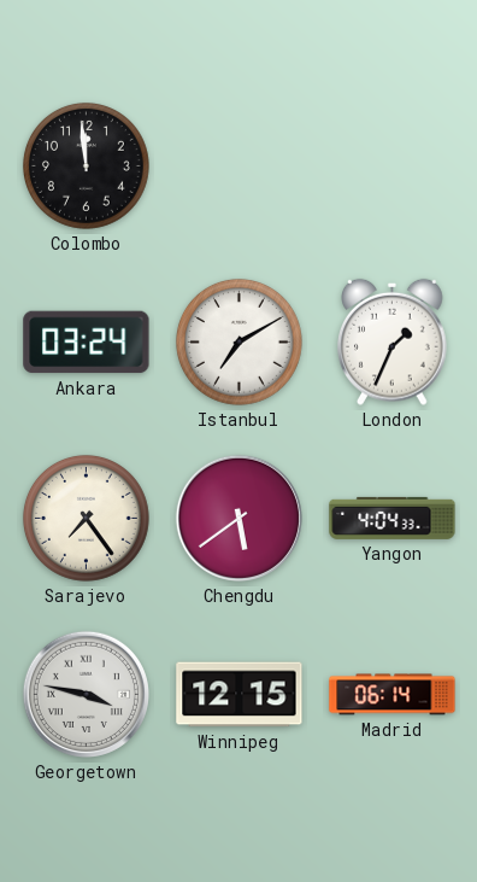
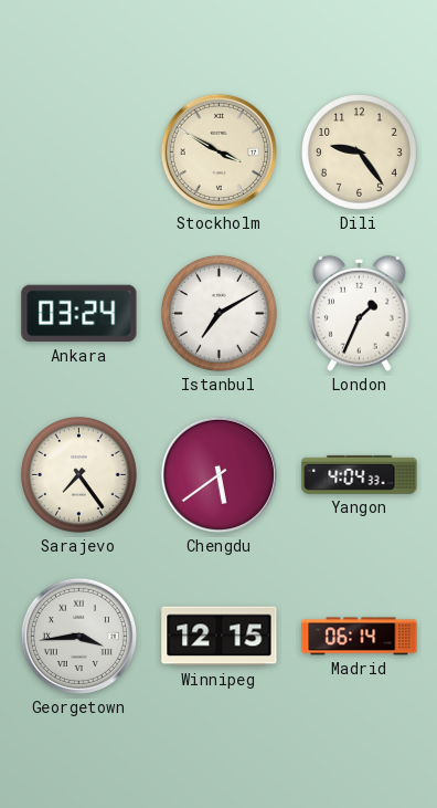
Colombo: 11:59 -> none (87, 167)
Stockholm: none -> 3:50 (218, 151)
Dili: none -> 9:24 (360, 153)
Georgetown: 3:47 -> 3:44 (78, 636)
